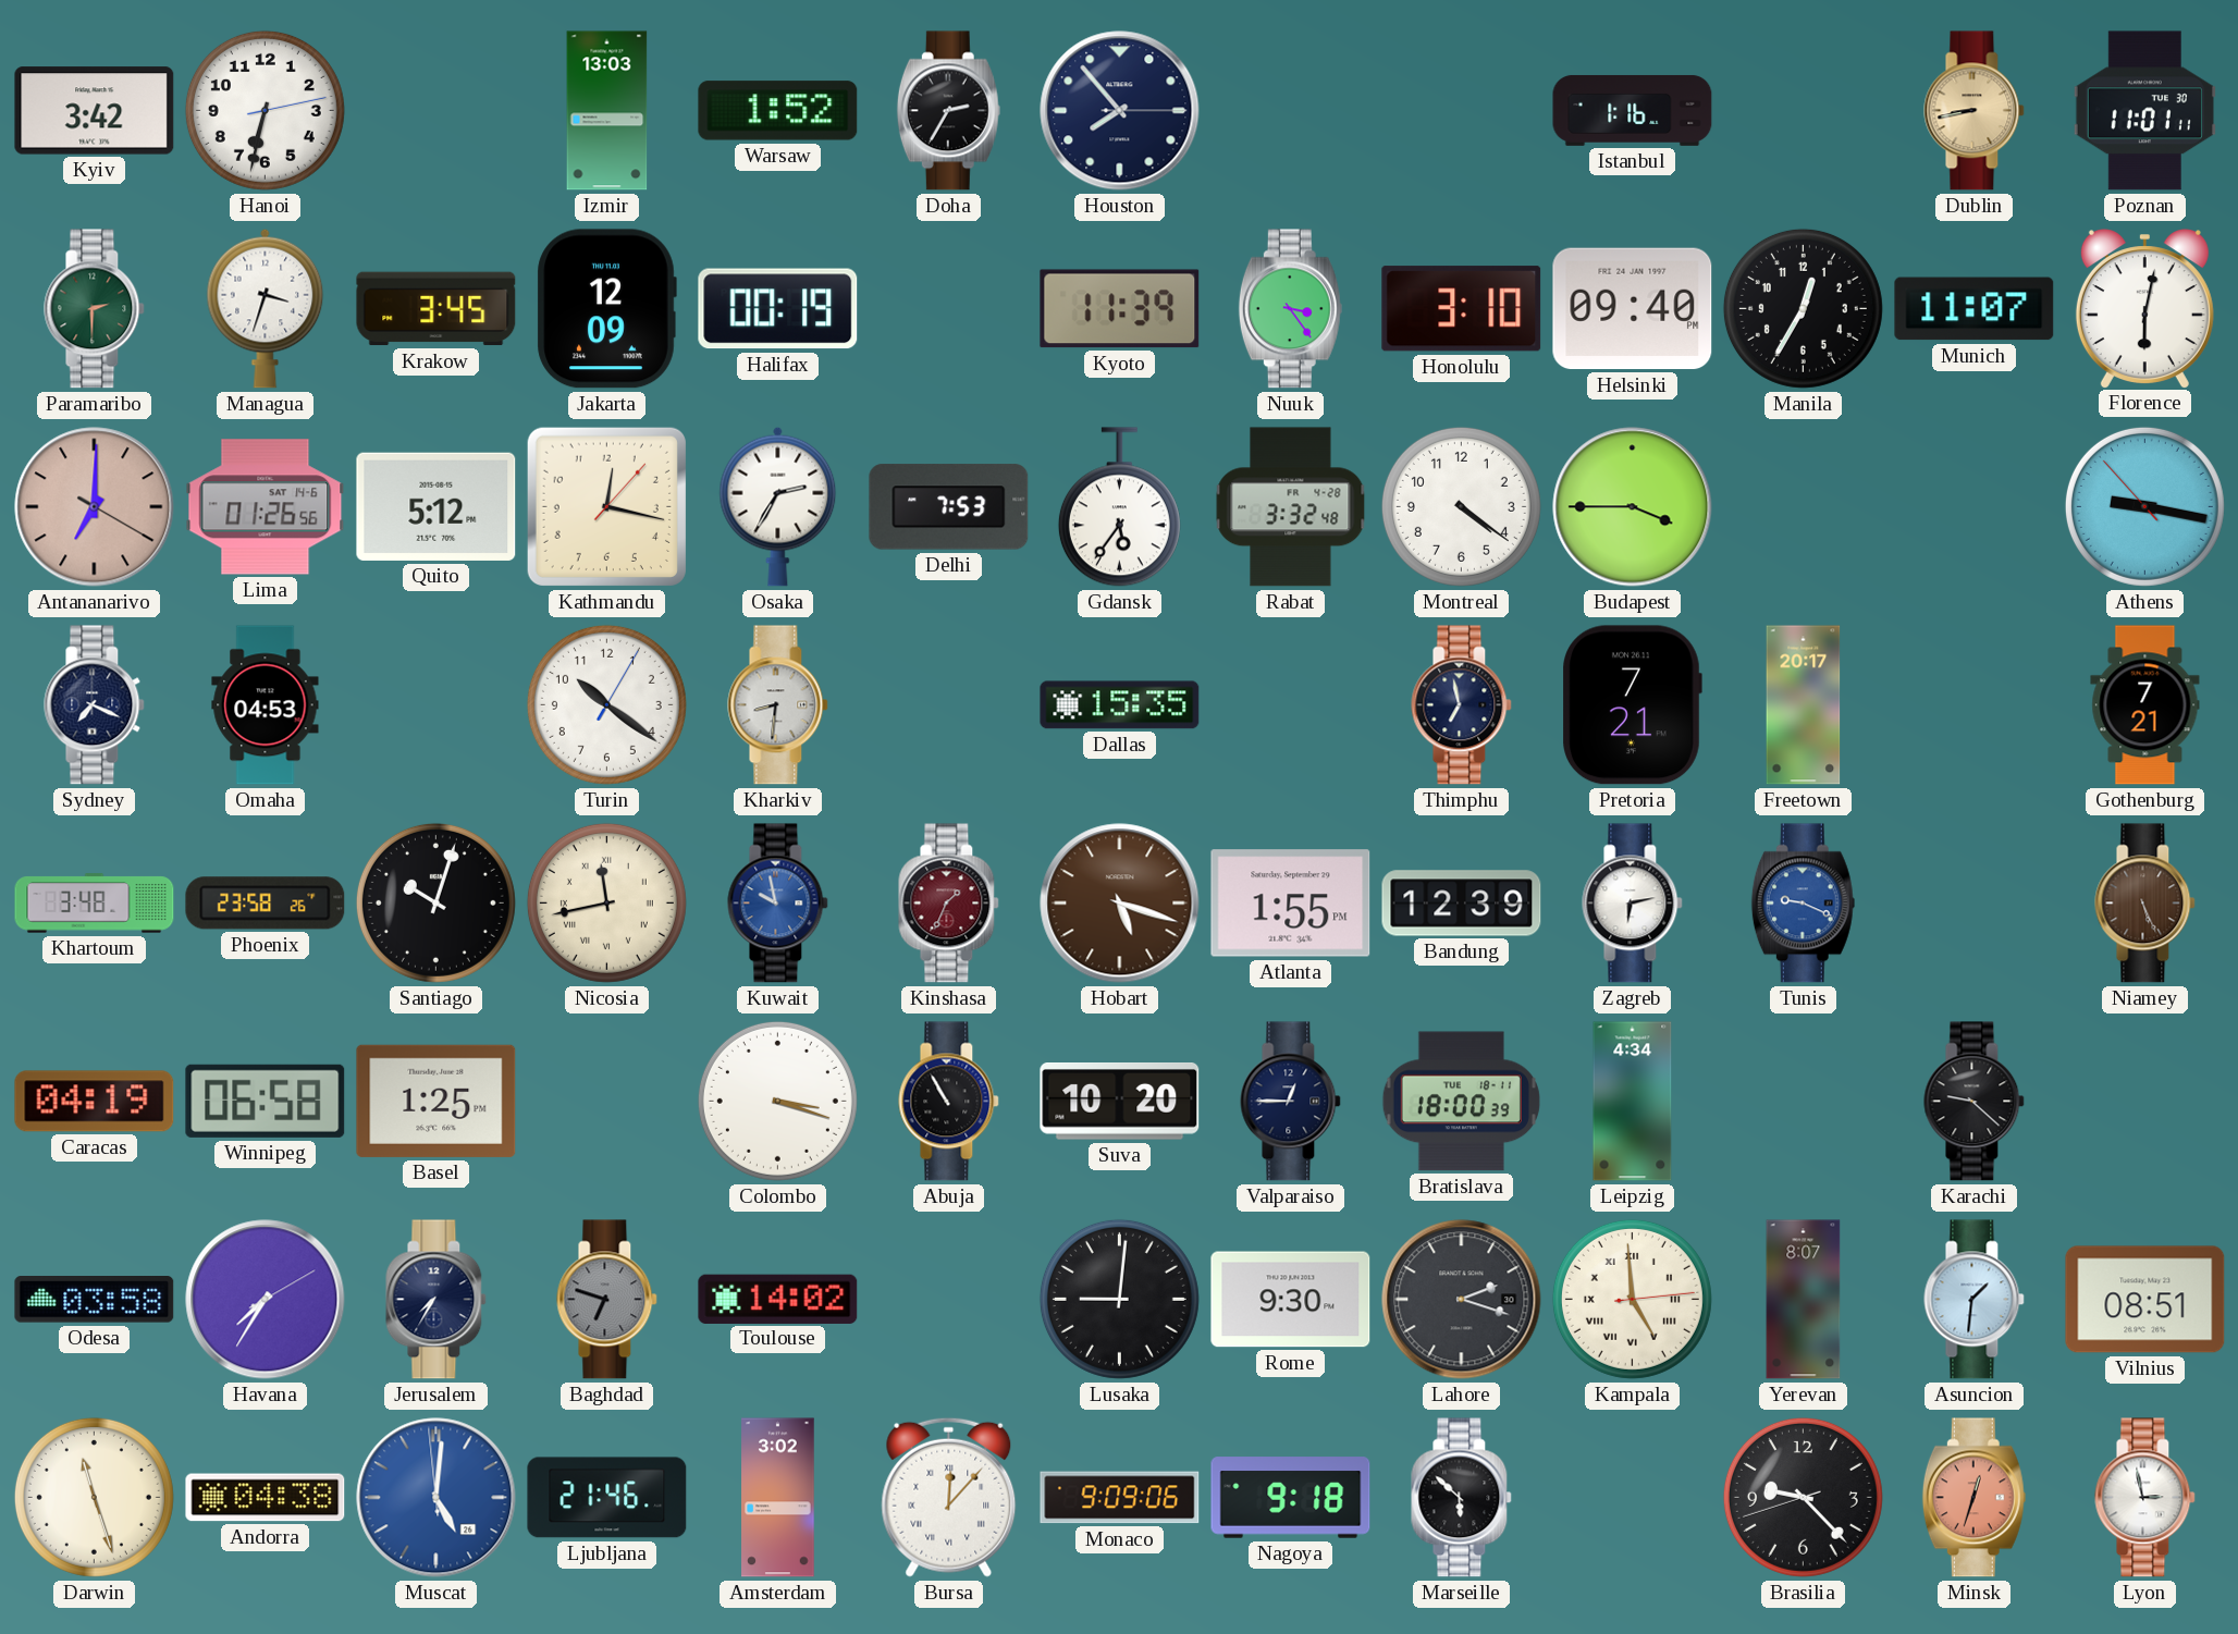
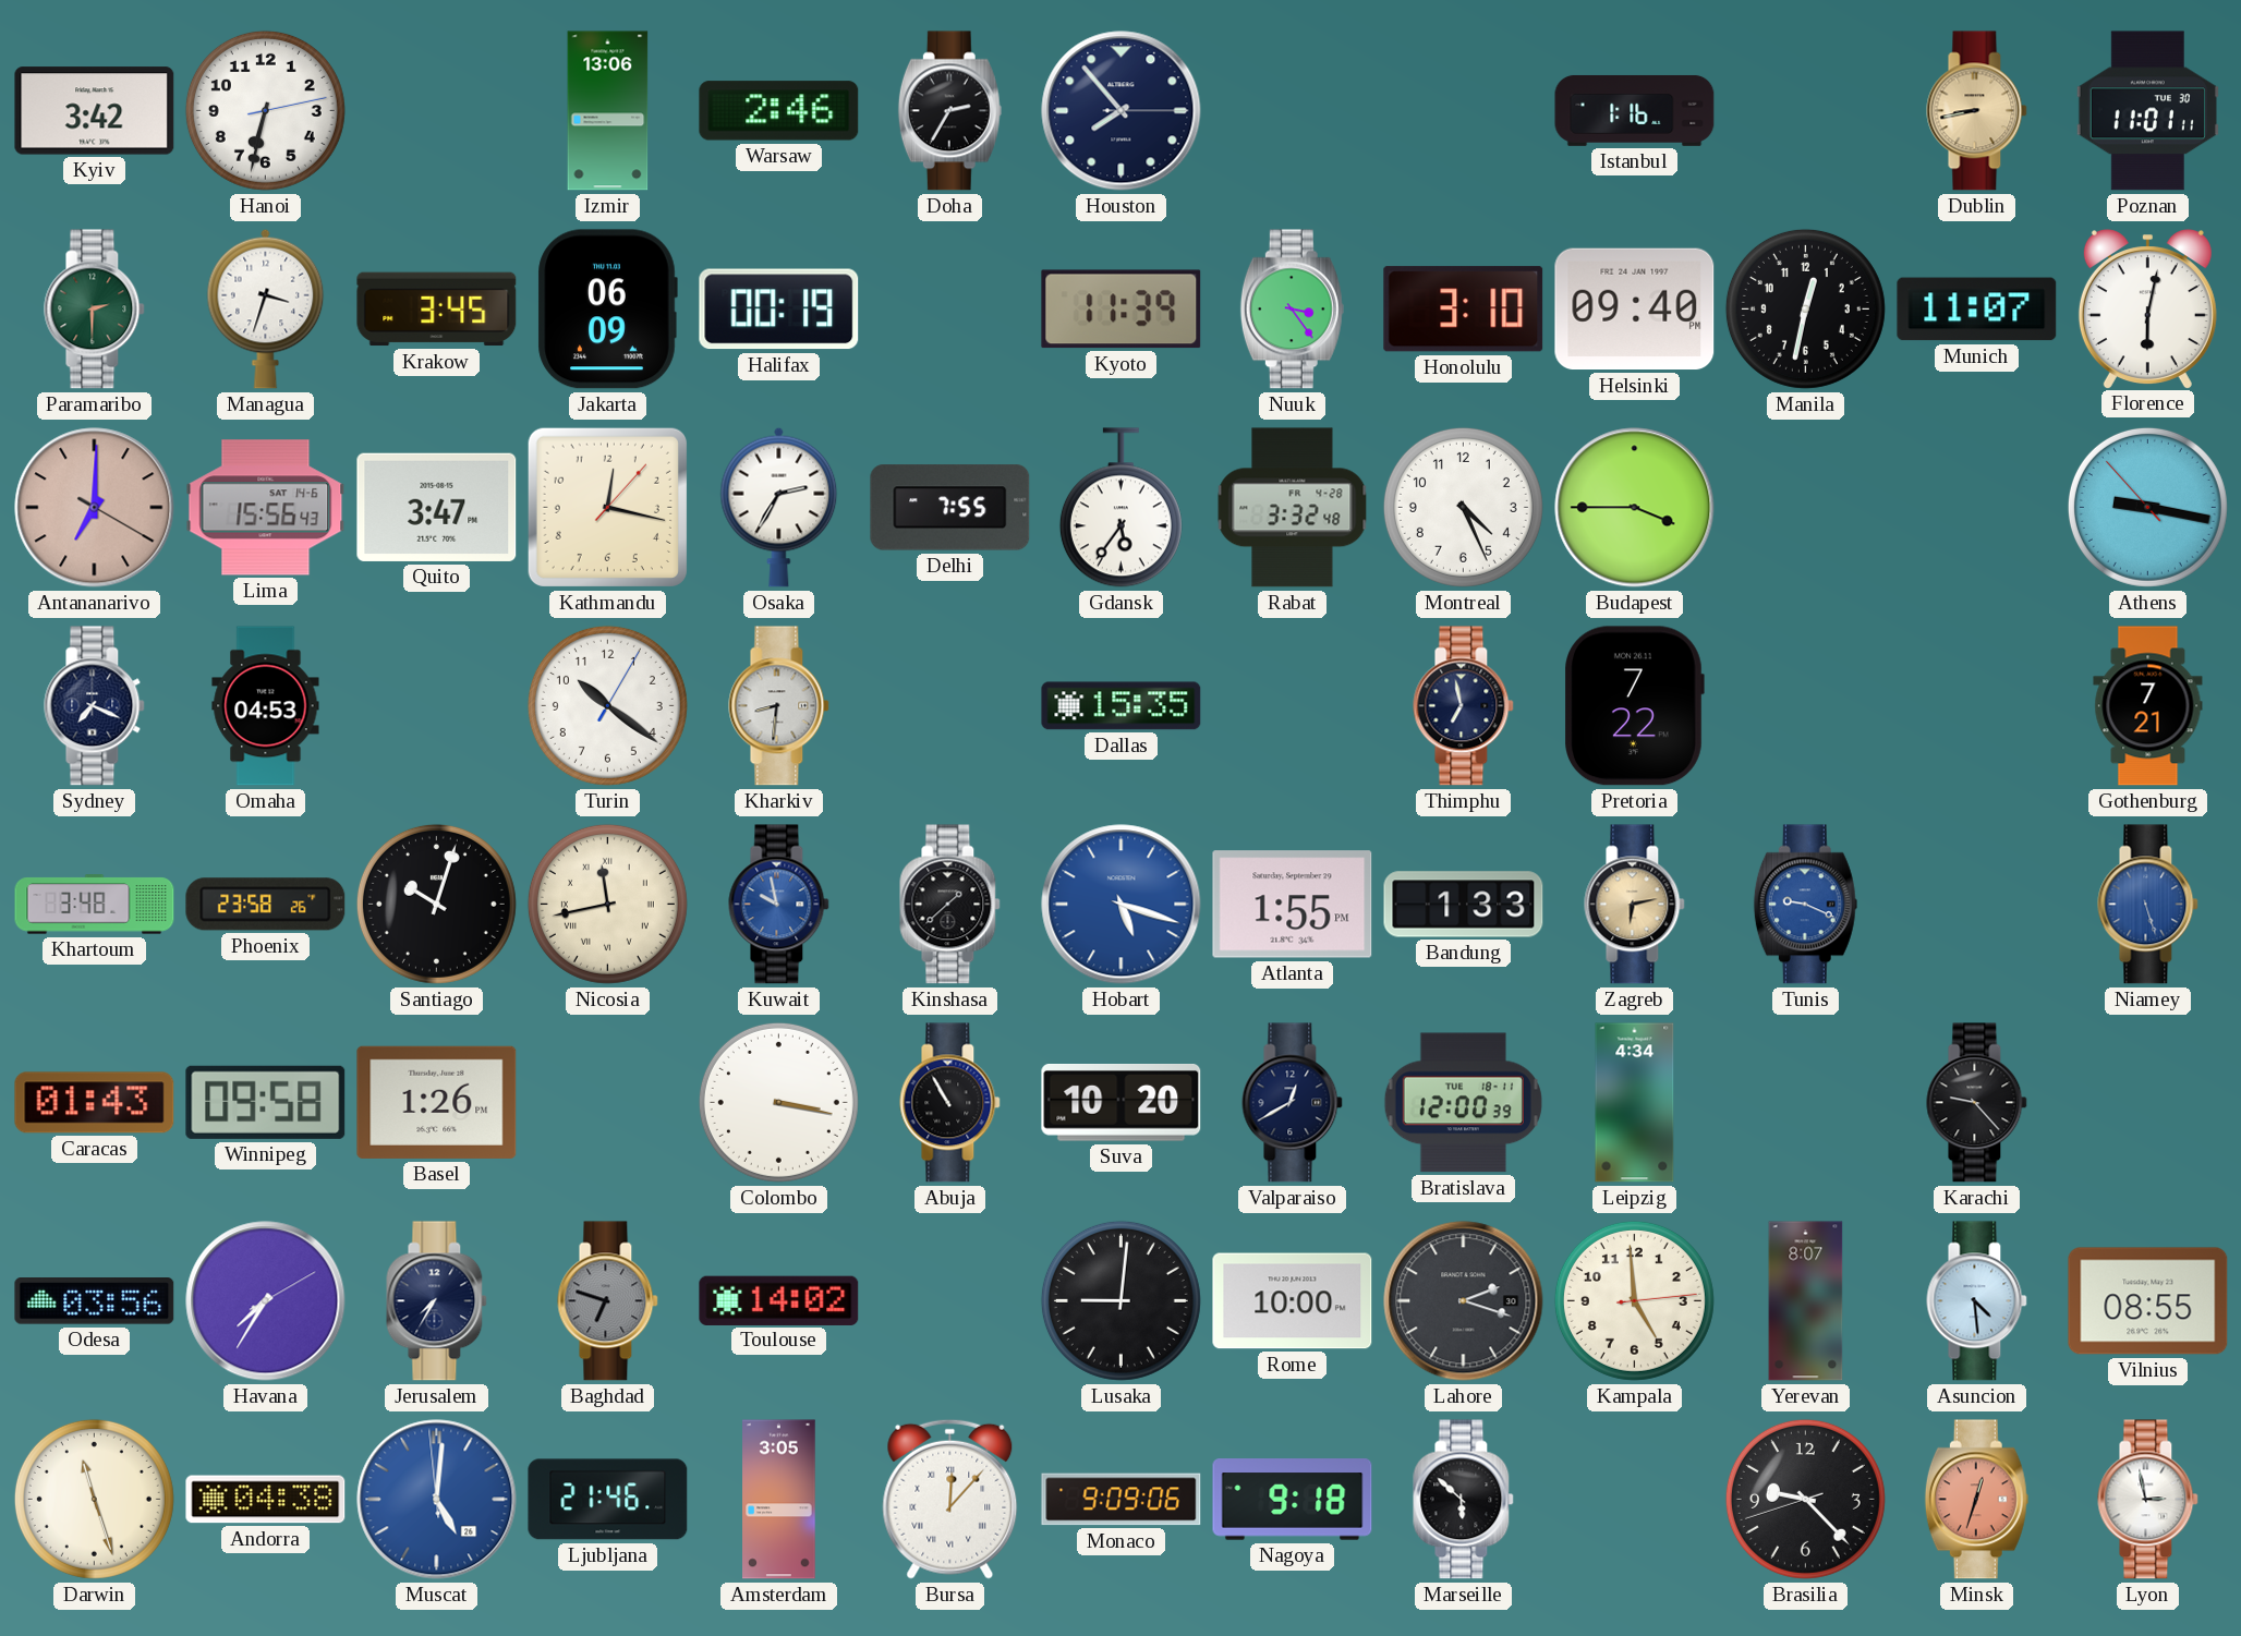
Izmir: 13:03 -> 13:06 (608, 111)
Warsaw: 1:52 -> 2:46 (779, 111)
Jakarta: 12:09 -> 06:09 (607, 310)
Manila: 12:35 -> 12:32 (1805, 308)
Lima: 01:26 -> 15:56 (266, 508)
Quito: 5:12 -> 3:47 (437, 507)
Delhi: 7:53 -> 7:55 (950, 508)
Montreal: 4:21 -> 4:26 (1463, 507)
Pretoria: 7:21 -> 7:22 (1634, 706)
Freetown: 20:17 -> none (1804, 705)
Kinshasa: 1:34 -> 1:38 (950, 905)
Kinshasa dial: burgundy -> black (950, 905)
Hobart dial: brown -> blue (1122, 905)
Bandung: 12:39 -> 1:33 (1464, 905)
Zagreb dial: white -> champagne (1635, 905)
Niamey: 5:26 -> 5:27 (2148, 905)
Niamey dial: brown -> blue (2148, 905)
Caracas: 04:19 -> 01:43 (95, 1103)
Winnipeg: 06:58 -> 09:58 (266, 1102)
Basel: 1:25 -> 1:26 (437, 1102)
Colombo: 3:18 -> 3:17 (778, 1102)
Valparaiso: 12:45 -> 12:40 (1293, 1103)
Bratislava: 18:00 -> 12:00 (1463, 1103)
Karachi: 9:22 -> 9:23 (1977, 1103)
Odesa: 03:58 -> 03:56 (95, 1301)
Rome: 9:30 -> 10:00 (1293, 1301)
Kampala numerals: Roman -> Arabic (1634, 1300)
Asuncion: 1:31 -> 4:29 (1977, 1301)
Vilnius: 08:51 -> 08:55 (2148, 1301)
Amsterdam: 3:02 -> 3:05 (779, 1500)
